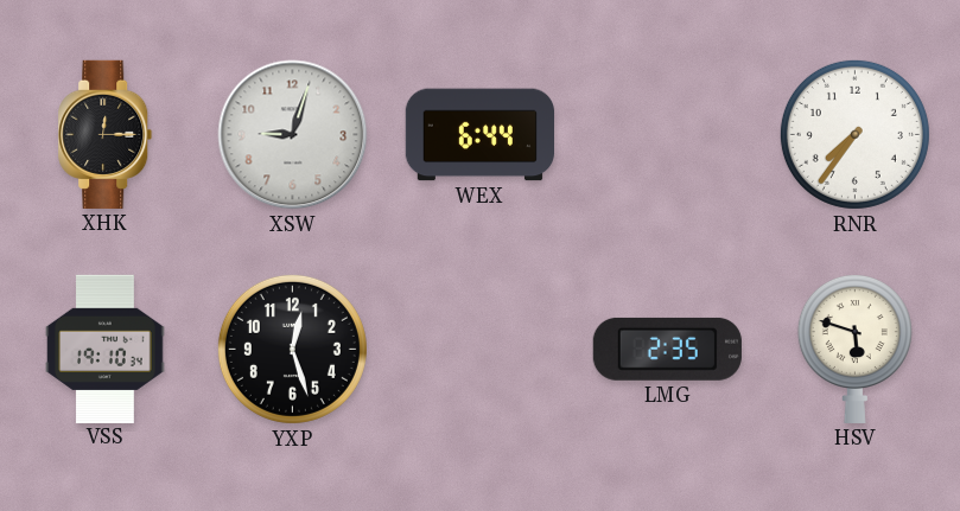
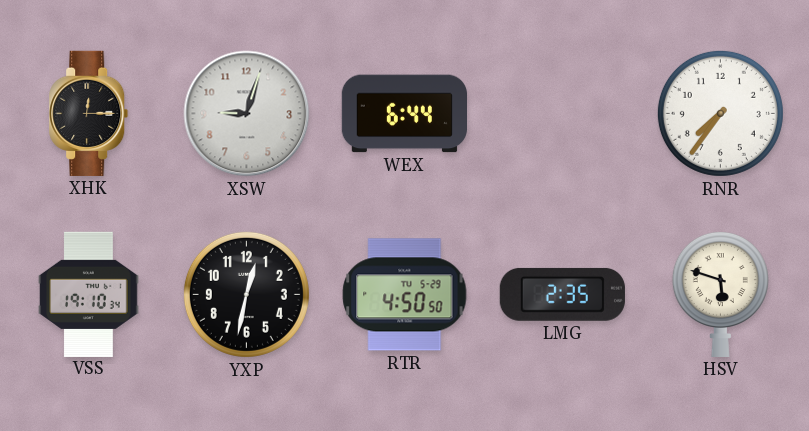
YXP: 12:27 -> 12:32 (246, 294)
RTR: none -> 4:50 (405, 295)
